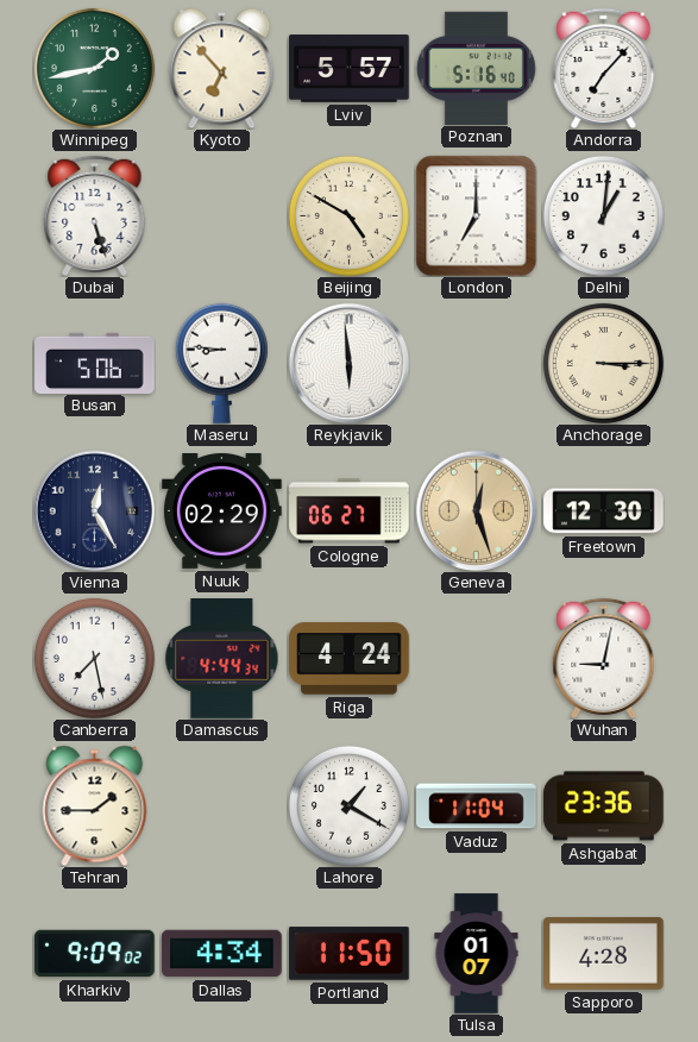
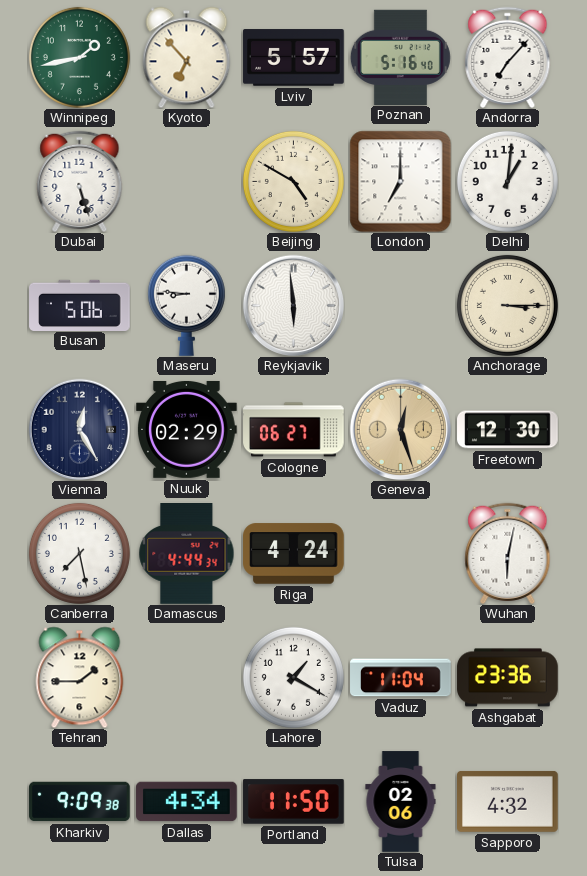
Wuhan: 9:02 -> 6:02 (508, 553)
Kharkiv: 9:09:02 -> 9:09:38 (80, 802)
Tulsa: 01:07 -> 02:06 (401, 802)
Sapporo: 4:28 -> 4:32 (508, 801)
